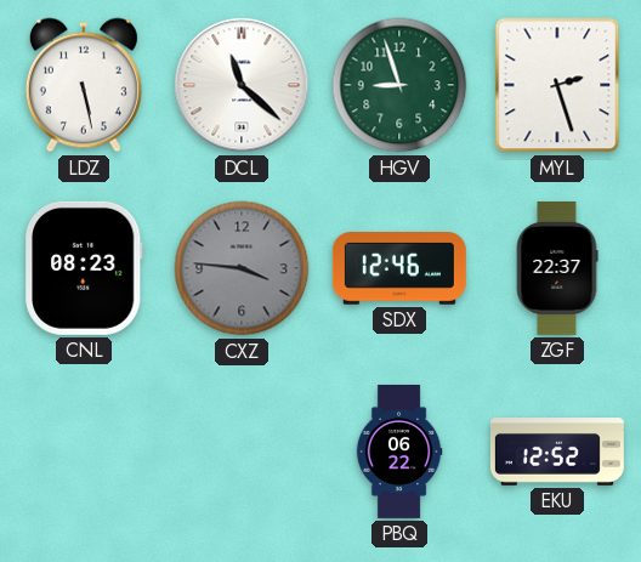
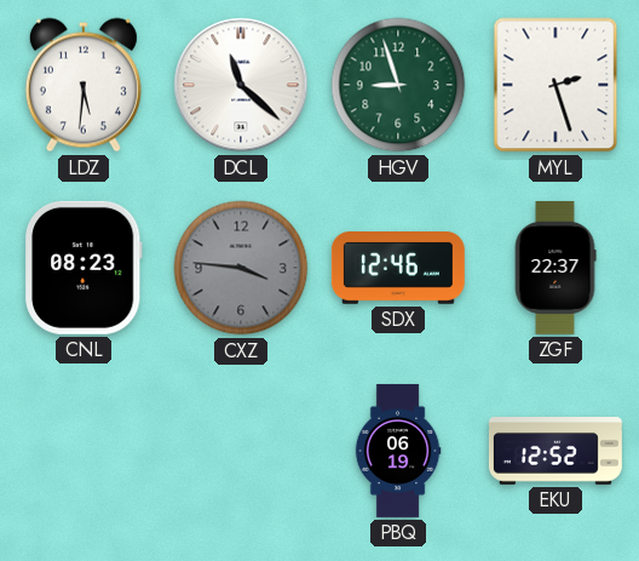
LDZ: 5:28 -> 5:31 (84, 85)
PBQ: 06:22 -> 06:19 (398, 451)
